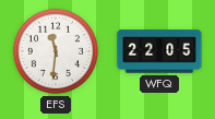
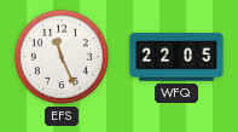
EFS: 11:31 -> 11:26 (62, 57)
